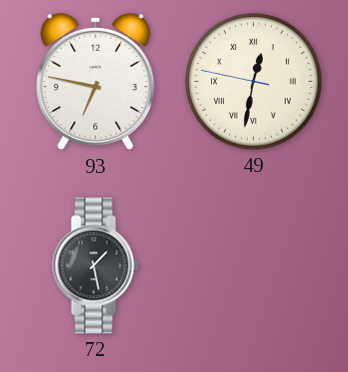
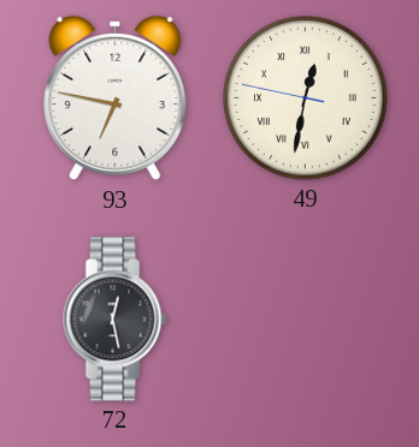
72: 1:28 -> 12:28 (116, 320)
